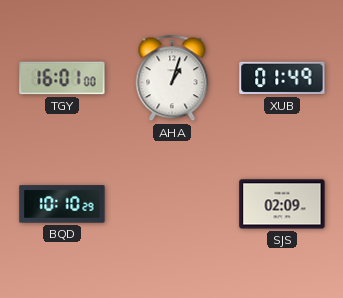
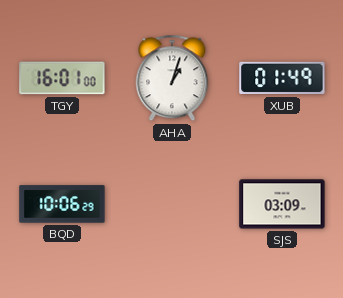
BQD: 10:10 -> 10:06 (62, 204)
SJS: 02:09 -> 03:09 (282, 204)
